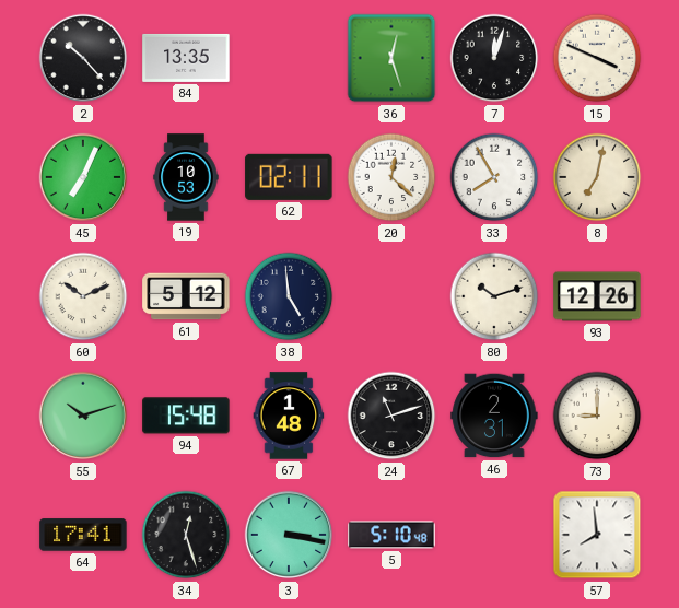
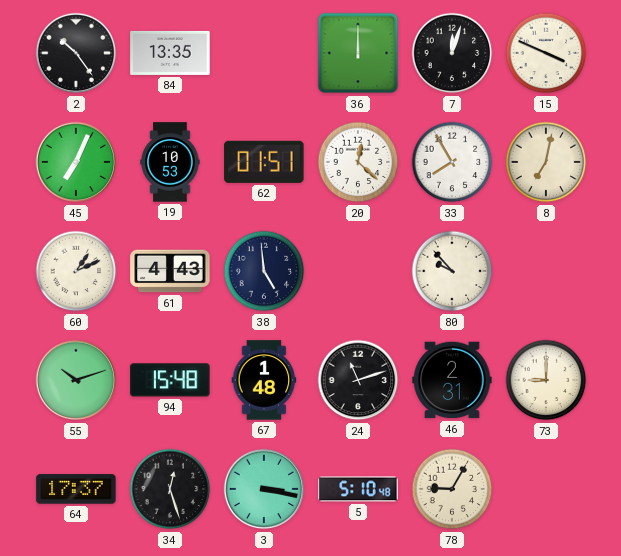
2: 10:23 -> 10:24 (76, 53)
36: 12:27 -> 12:00 (358, 53)
62: 02:11 -> 01:51 (264, 162)
60: 10:11 -> 1:11 (76, 271)
61: 5:12 -> 4:43 (170, 271)
80: 10:12 -> 9:53 (452, 271)
93: 12:26 -> none (597, 296)
64: 17:41 -> 17:37 (76, 489)
78: none -> 9:05 (452, 489)
57: 7:59 -> none (597, 535)
